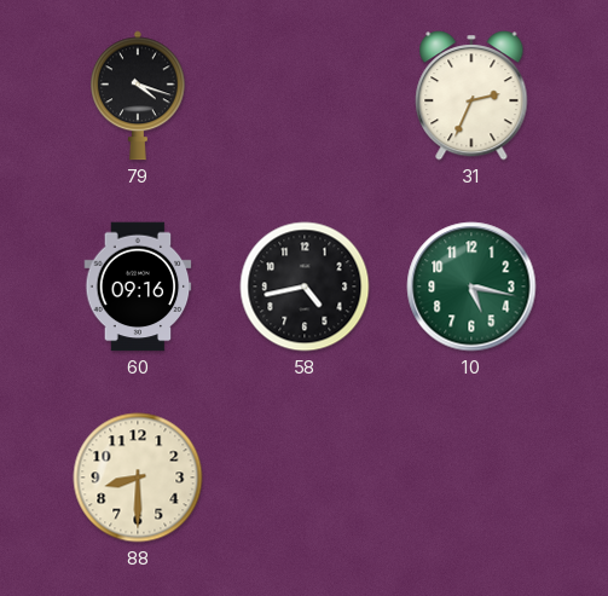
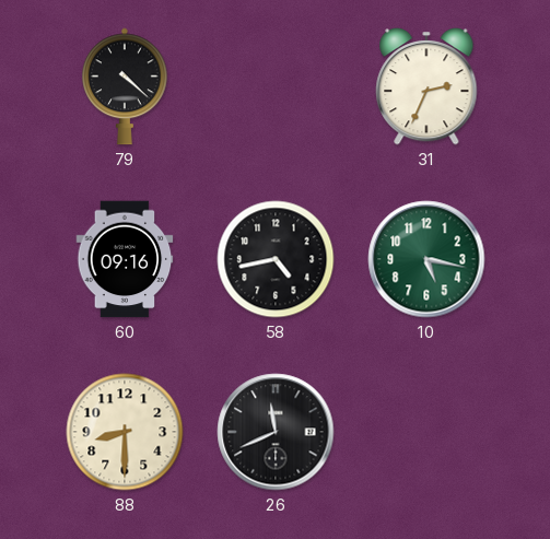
79: 4:18 -> 4:22 (126, 86)
26: none -> 11:41 (276, 432)
